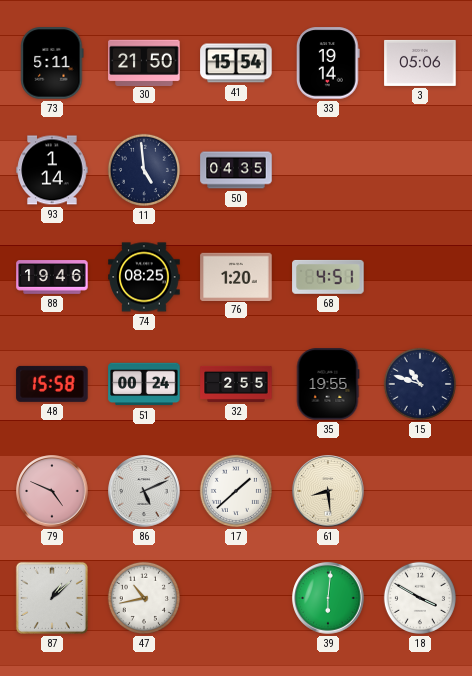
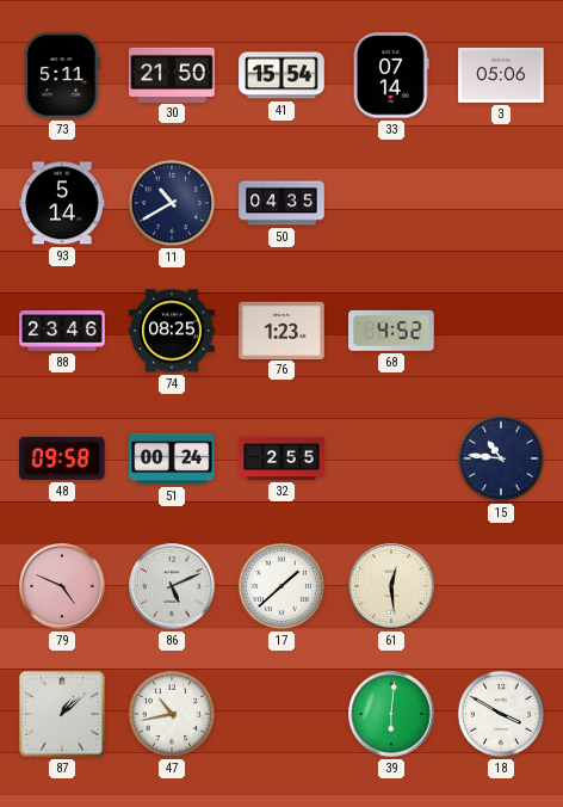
33: 19:14 -> 07:14 (391, 75)
93: 1:14 -> 5:14 (62, 203)
11: 4:59 -> 10:40 (172, 203)
88: 19:46 -> 23:46 (62, 331)
76: 1:20 -> 1:23 (281, 329)
68: 4:51 -> 4:52 (391, 331)
48: 15:58 -> 09:58 (62, 458)
35: 19:55 -> none (328, 384)
15: 10:48 -> 10:46 (501, 458)
61: 8:29 -> 12:29 (391, 586)
